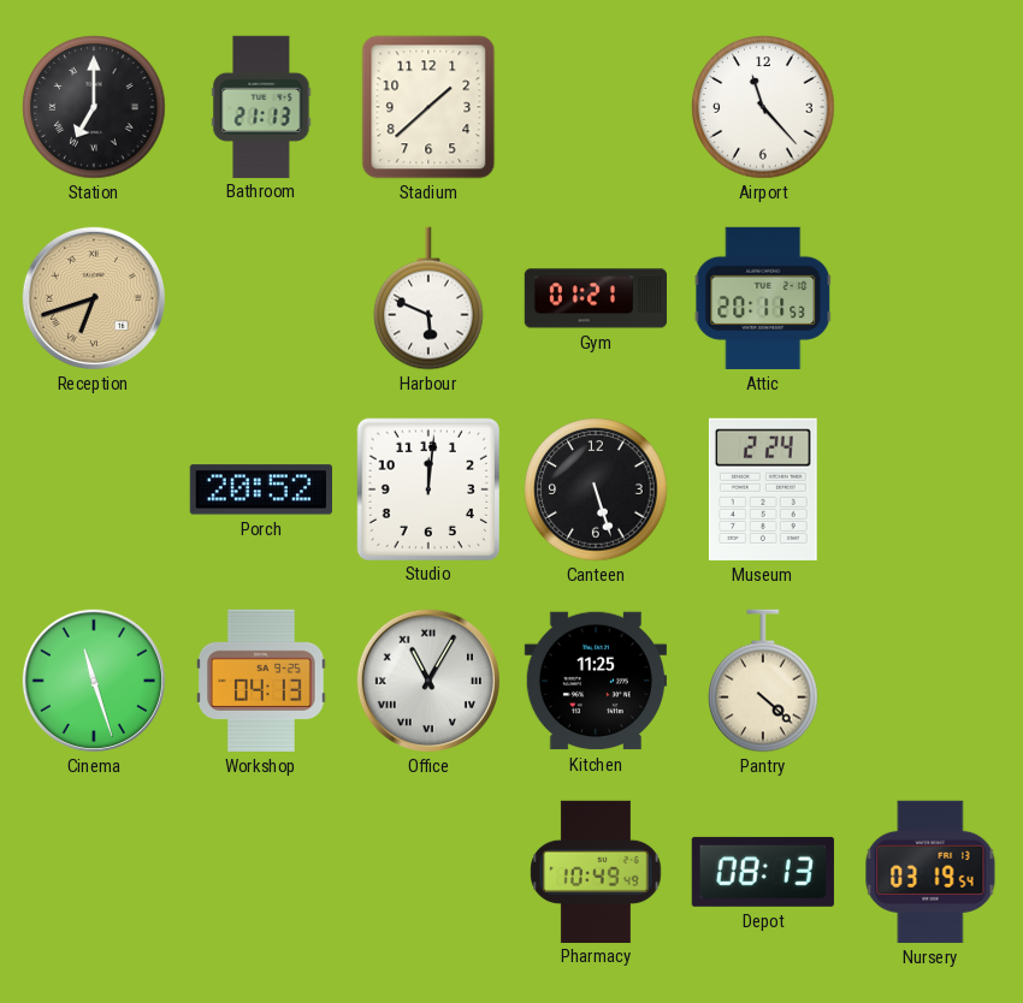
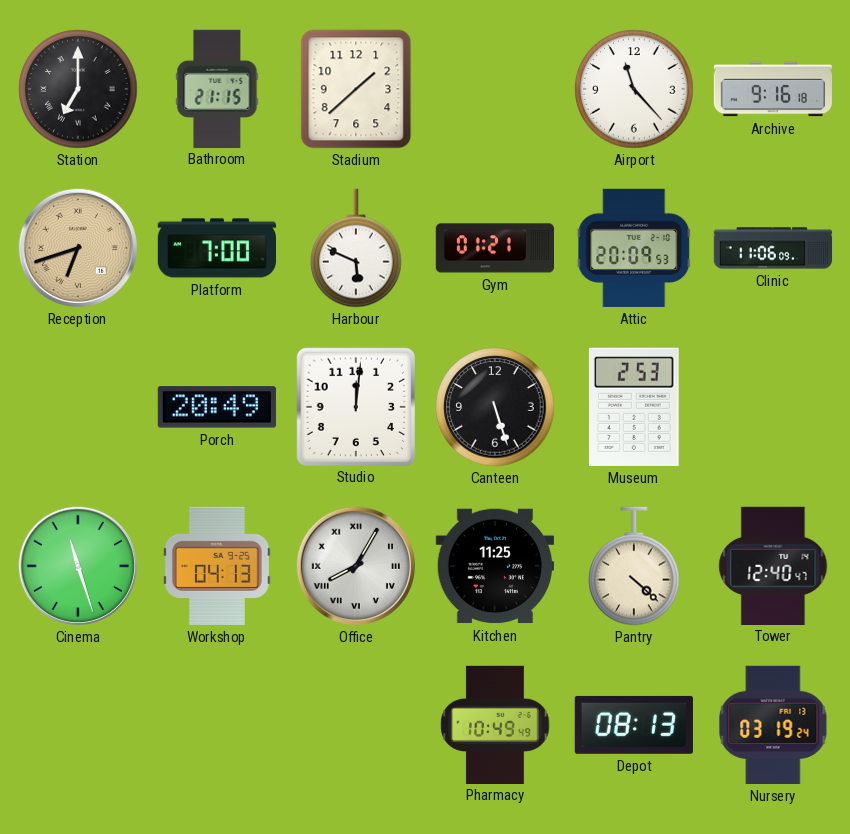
Bathroom: 21:13 -> 21:15 (217, 88)
Archive: none -> 9:16 (772, 89)
Platform: none -> 7:00 (216, 248)
Attic: 20:11 -> 20:09 (634, 248)
Clinic: none -> 11:06 (773, 248)
Porch: 20:52 -> 20:49 (217, 407)
Museum: 2:24 -> 2:53 (634, 407)
Office: 11:05 -> 8:05 (356, 566)
Tower: none -> 12:40 (773, 565)
Nursery: 03:19:54 -> 03:19:24 (773, 725)
